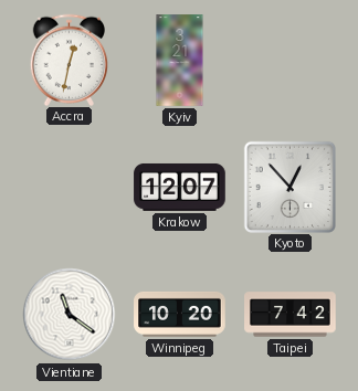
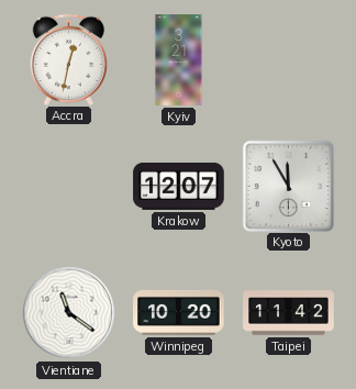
Kyoto: 12:53 -> 11:55 (288, 186)
Taipei: 7:42 -> 11:42 (289, 313)
